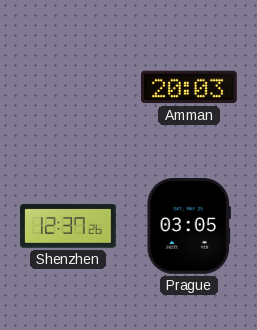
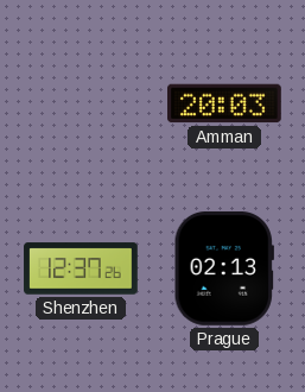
Prague: 03:05 -> 02:13 (224, 270)
